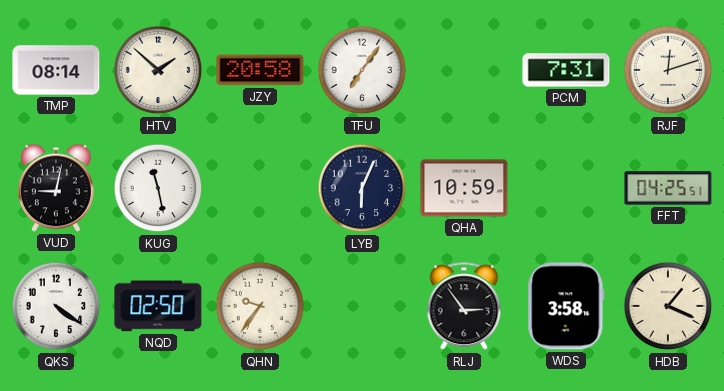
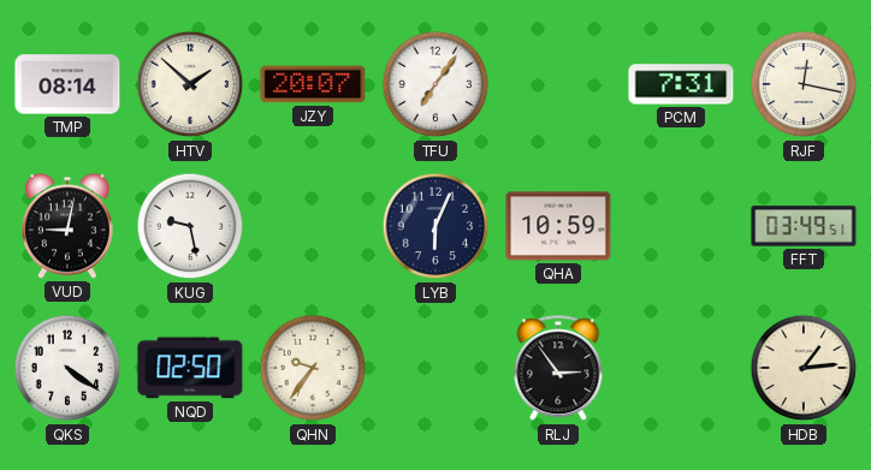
JZY: 20:58 -> 20:07 (313, 84)
RJF: 12:12 -> 12:17 (804, 84)
KUG: 11:28 -> 9:28 (190, 226)
FFT: 04:25 -> 03:49 (804, 226)
WDS: 3:58 -> none (566, 306)
HDB: 1:19 -> 1:14 (804, 368)
